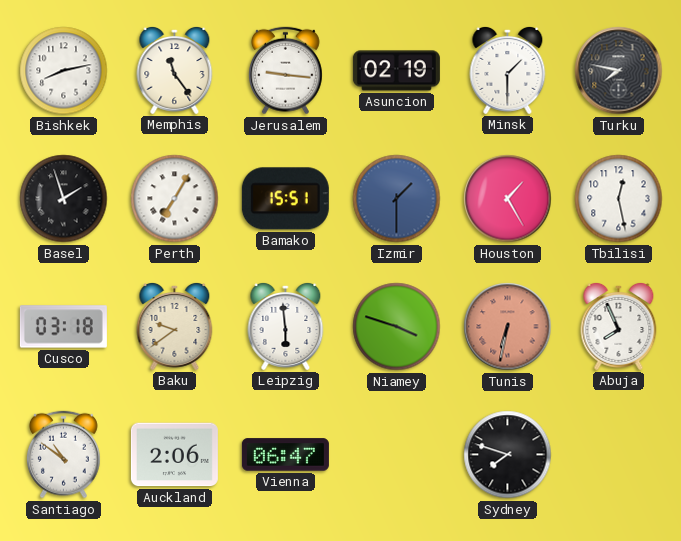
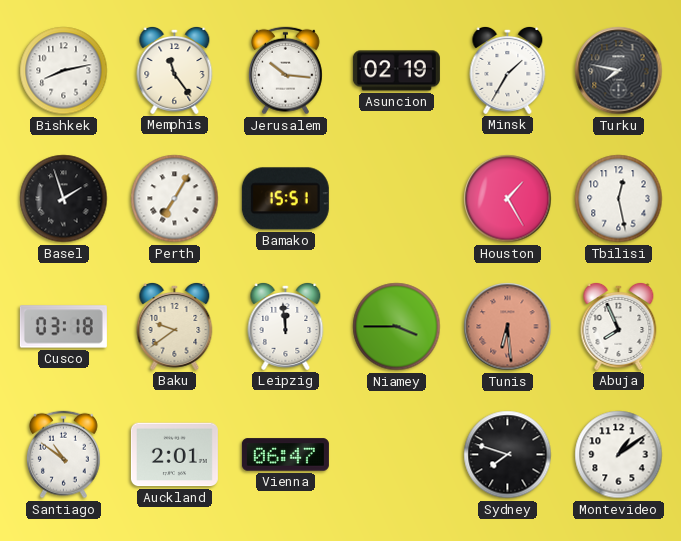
Jerusalem: 9:16 -> 10:16 (285, 71)
Minsk: 1:30 -> 1:35 (508, 70)
Izmir: 1:30 -> none (397, 199)
Leipzig: 5:59 -> 11:59 (286, 326)
Niamey: 3:48 -> 3:45 (397, 327)
Tunis: 6:32 -> 6:29 (508, 327)
Auckland: 2:06 -> 2:01 (174, 455)
Montevideo: none -> 1:09 (619, 455)
